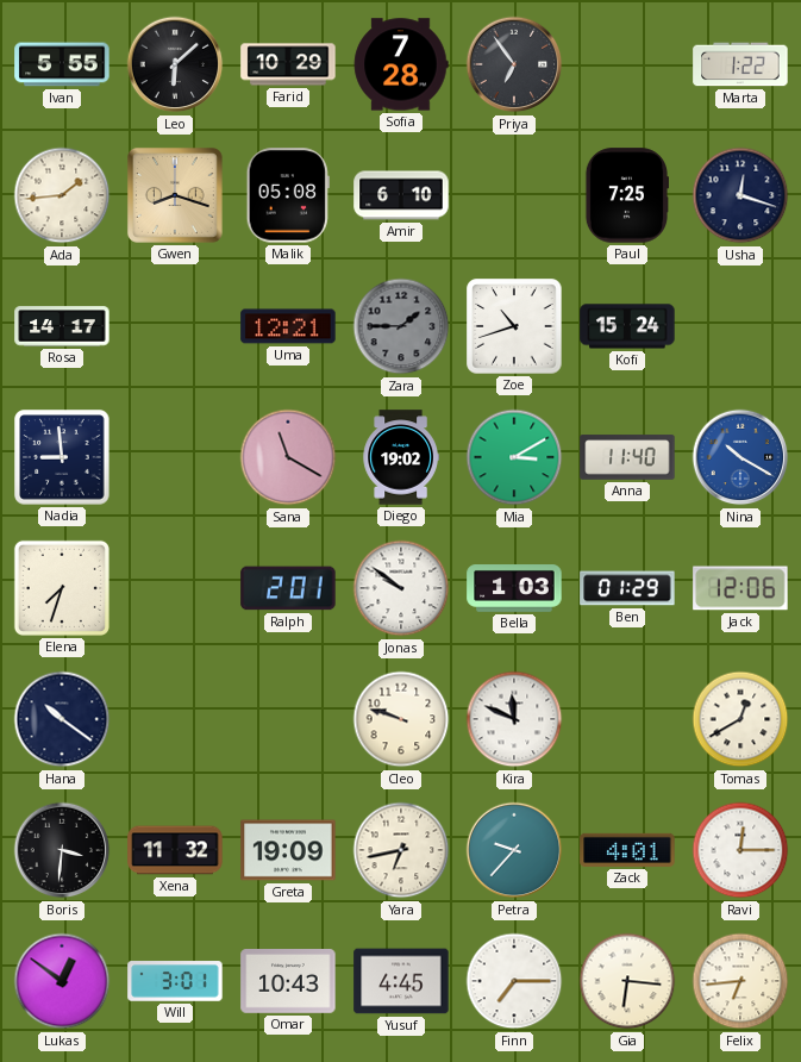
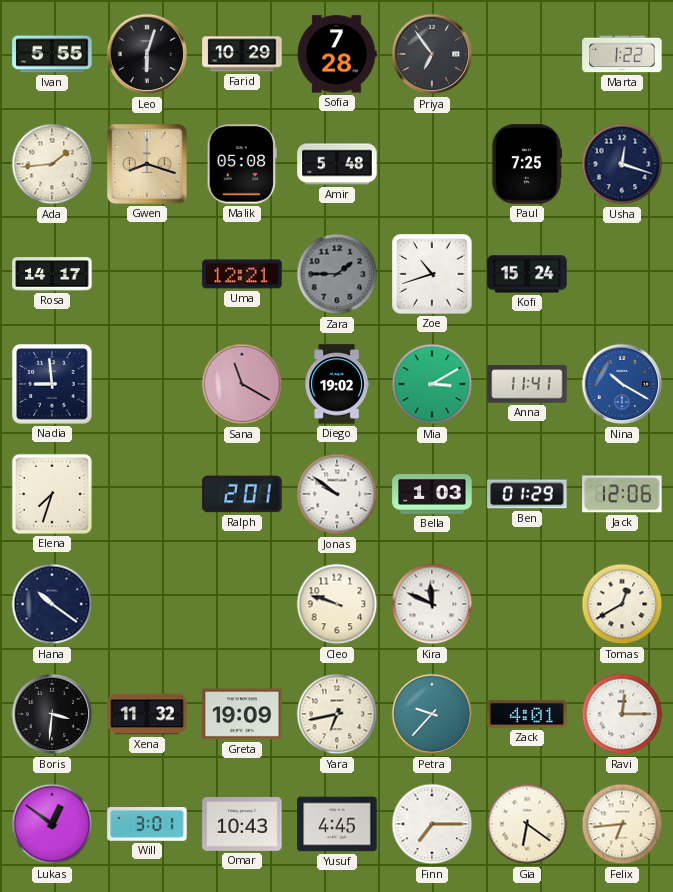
Leo: 6:08 -> 6:03 (147, 54)
Amir: 6:10 -> 5:48 (337, 164)
Anna: 11:40 -> 11:41 (527, 384)
Gia: 6:16 -> 6:21 (527, 824)
